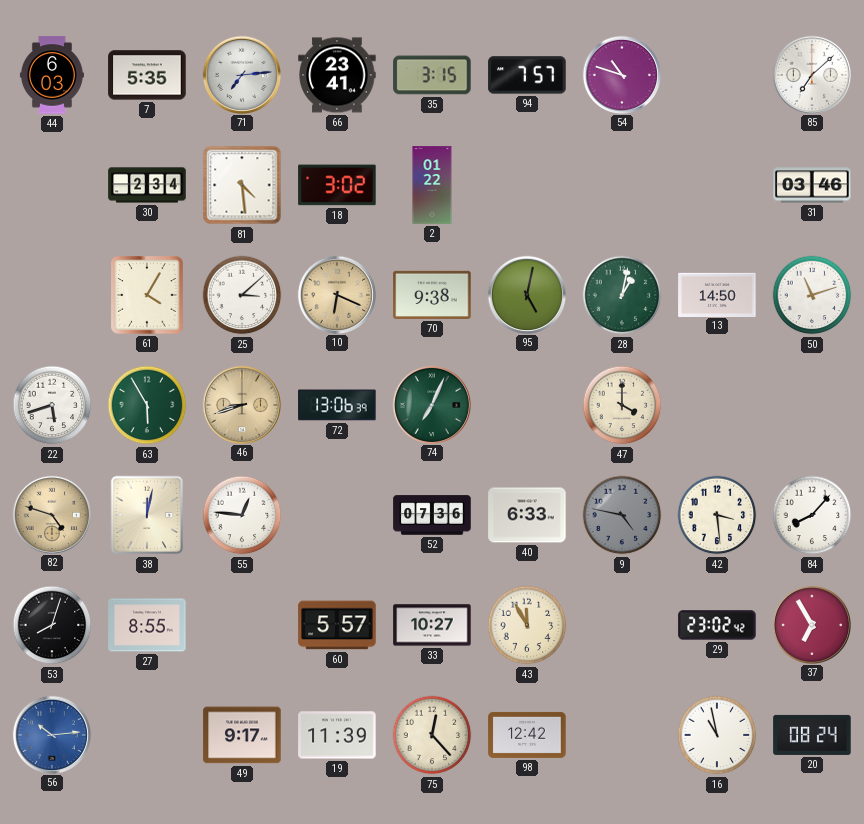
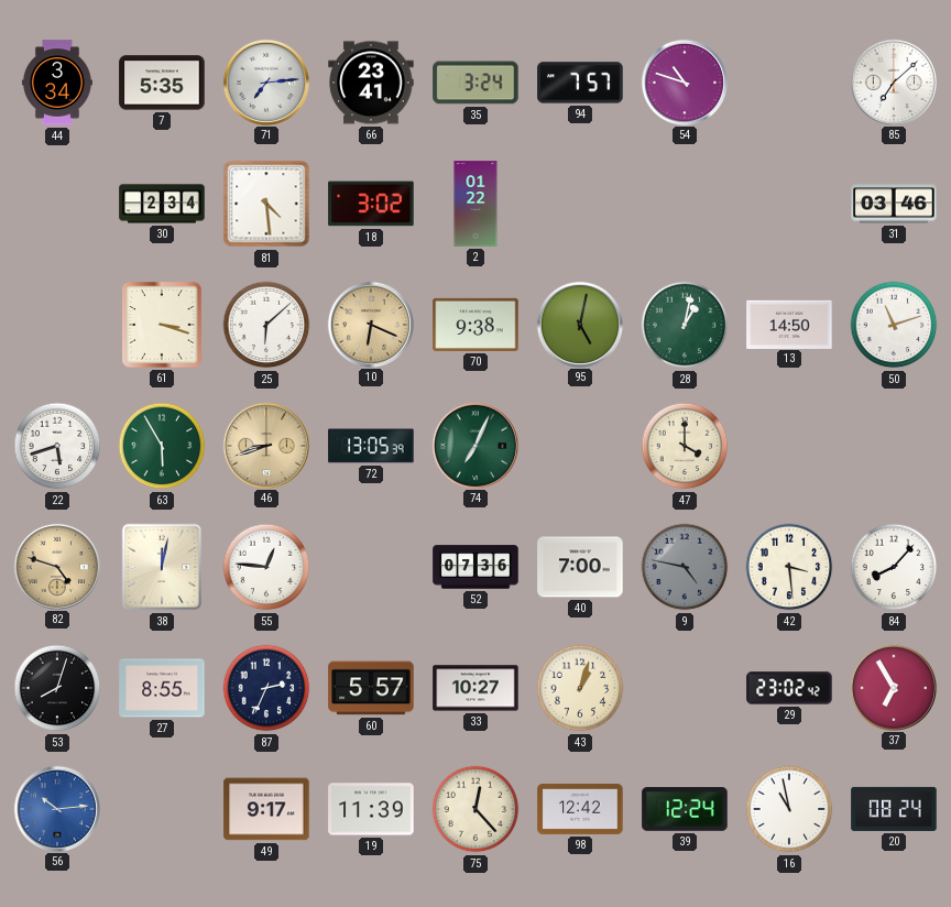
44: 6:03 -> 3:34 (57, 83)
35: 3:15 -> 3:24 (475, 83)
61: 4:05 -> 3:18 (162, 325)
25: 3:08 -> 6:08 (266, 325)
72: 13:06 -> 13:05 (371, 446)
40: 6:33 -> 7:00 (580, 567)
87: none -> 2:34 (266, 688)
43: 11:55 -> 1:03 (580, 688)
39: none -> 12:24 (685, 809)
